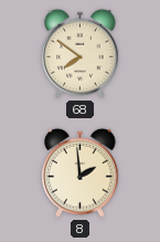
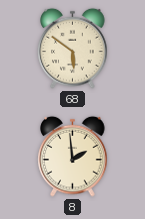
68: 7:51 -> 5:51 (73, 48)
